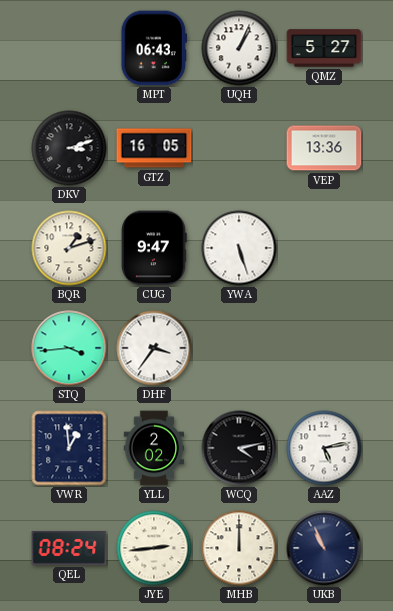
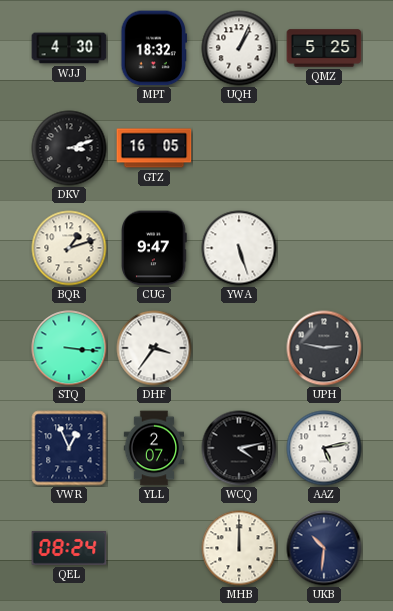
WJJ: none -> 4:30 (69, 48)
MPT: 06:43 -> 18:32 (153, 48)
QMZ: 5:27 -> 5:25 (324, 48)
VEP: 13:36 -> none (324, 148)
STQ: 3:44 -> 3:16 (69, 348)
UPH: none -> 2:47 (324, 348)
VWR: 12:59 -> 12:56 (69, 448)
YLL: 2:02 -> 2:07 (154, 448)
JYE: 2:44 -> none (154, 548)
UKB: 10:56 -> 10:31 (324, 548)
